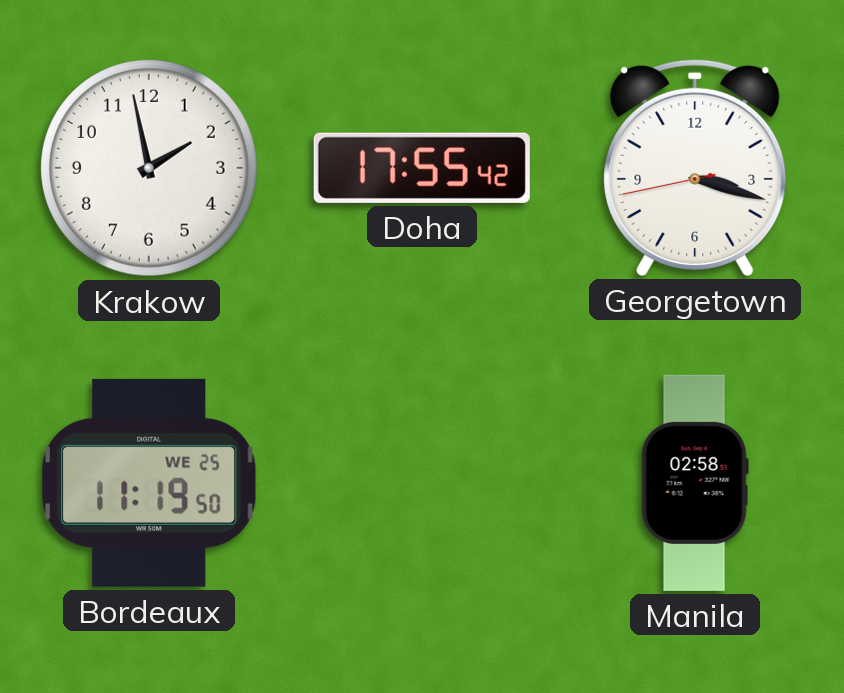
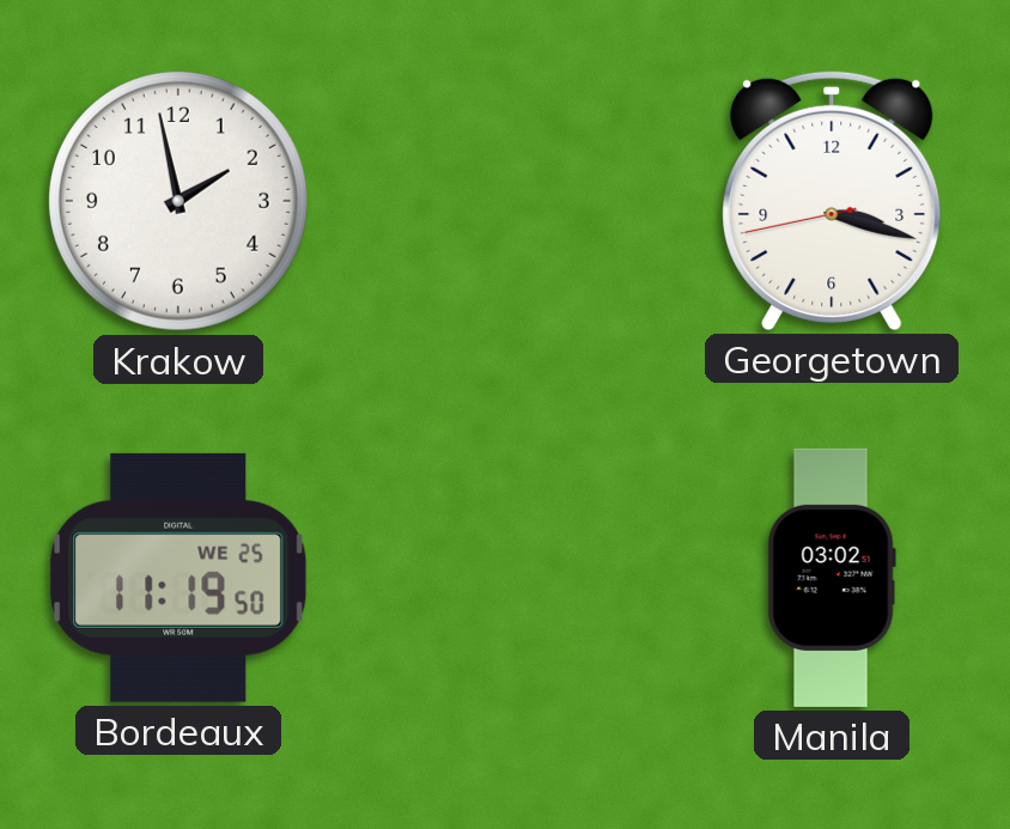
Doha: 17:55 -> none (422, 168)
Manila: 02:58 -> 03:02 (832, 578)
